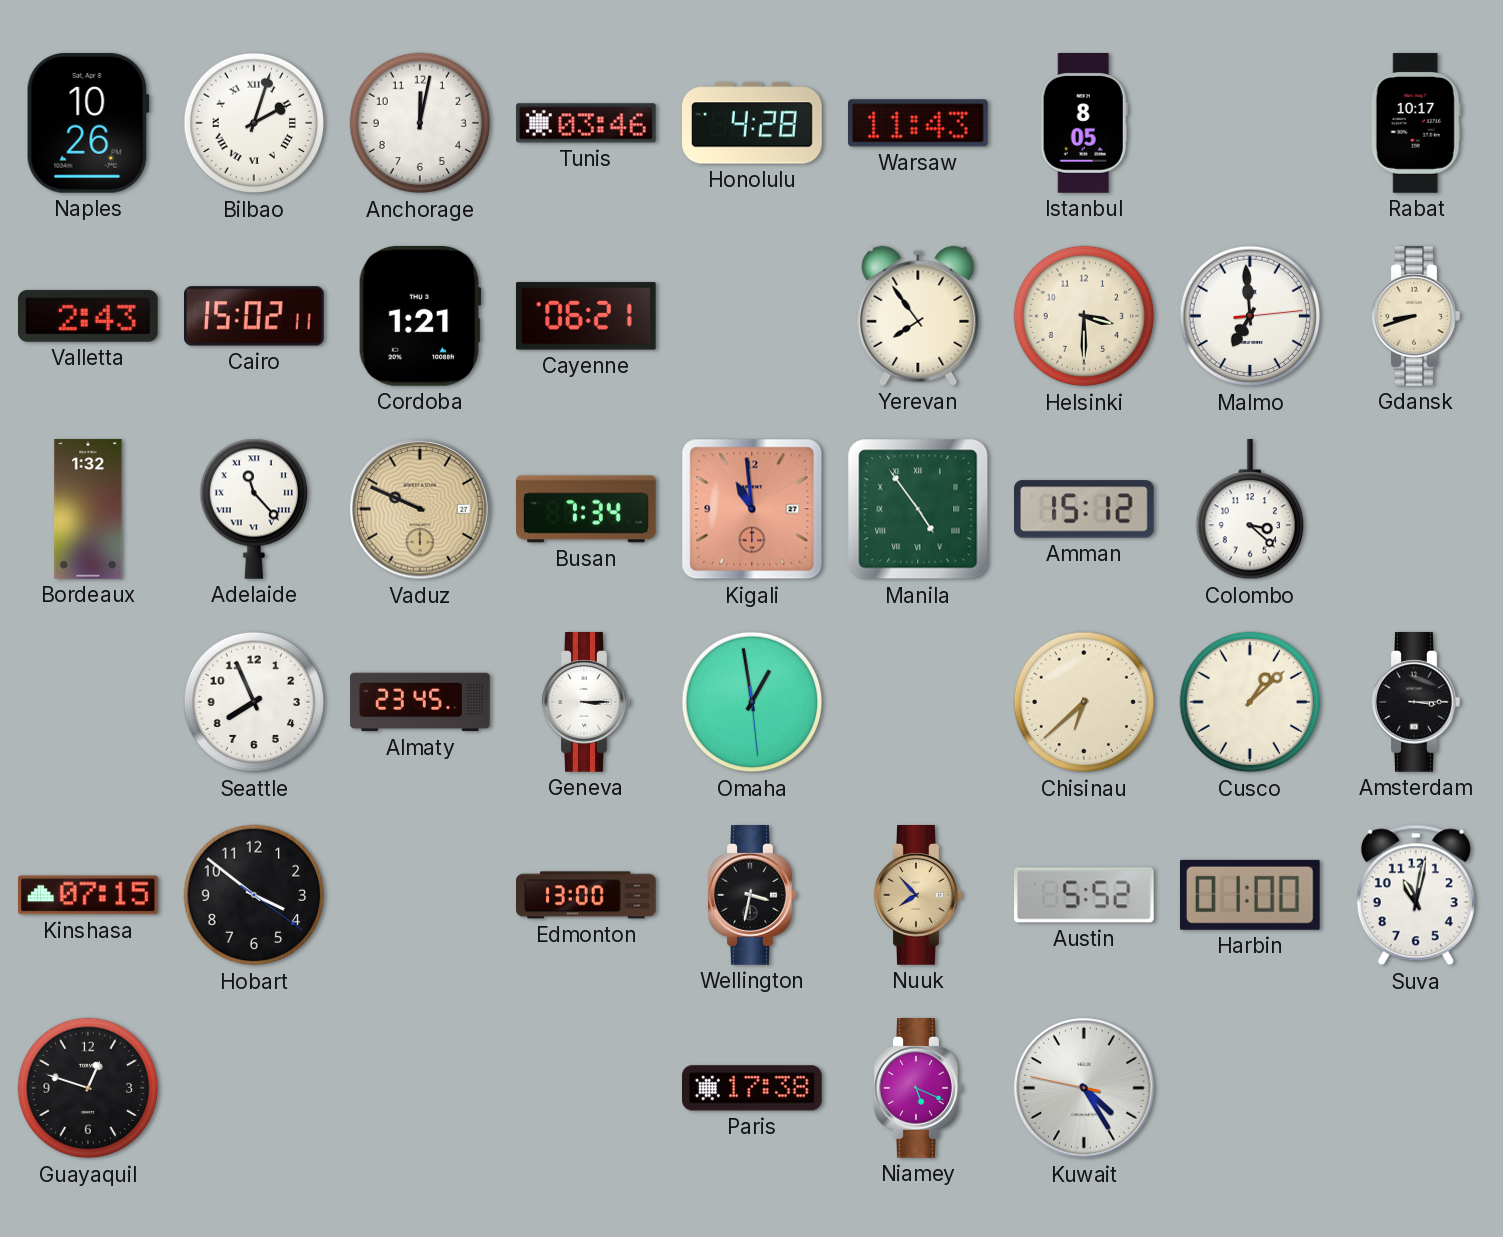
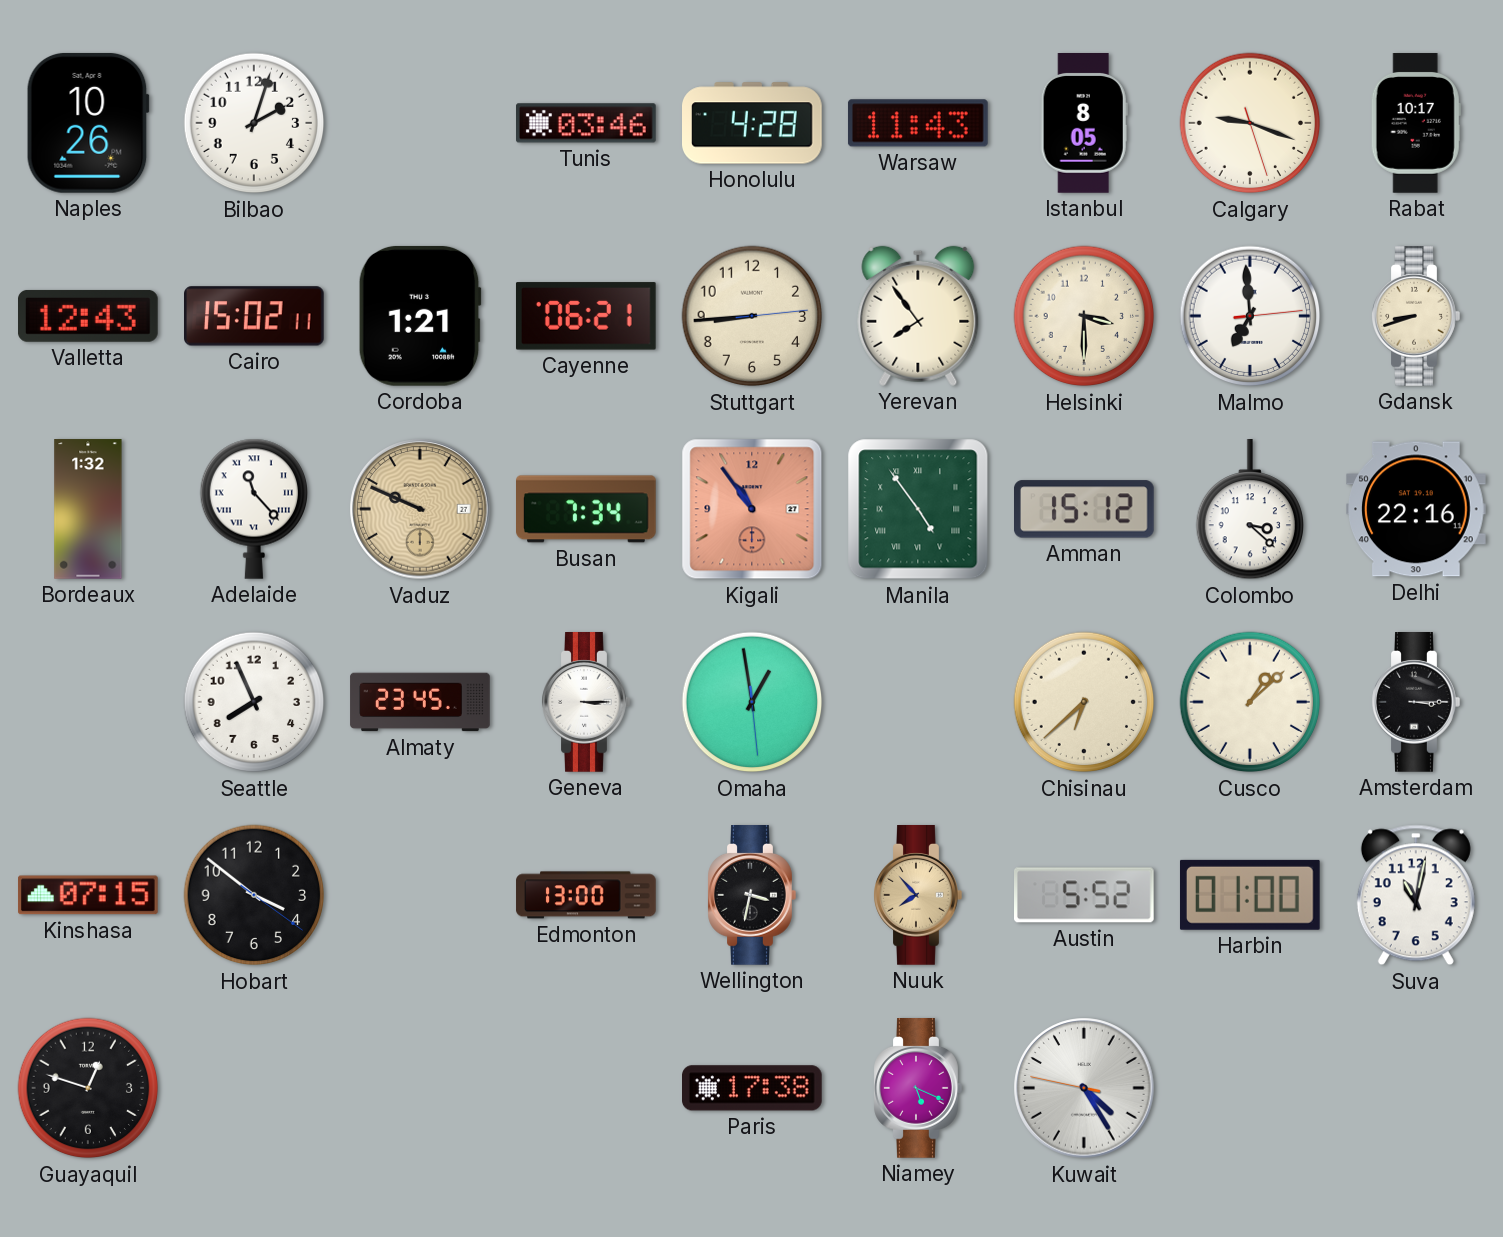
Bilbao numerals: Roman -> Arabic (254, 123)
Anchorage: 12:02 -> none (420, 123)
Calgary: none -> 9:18 (1250, 123)
Valletta: 2:43 -> 12:43 (89, 316)
Stuttgart: none -> 8:44 (752, 316)
Kigali: 10:59 -> 10:54 (752, 509)
Delhi: none -> 22:16 (1417, 509)
